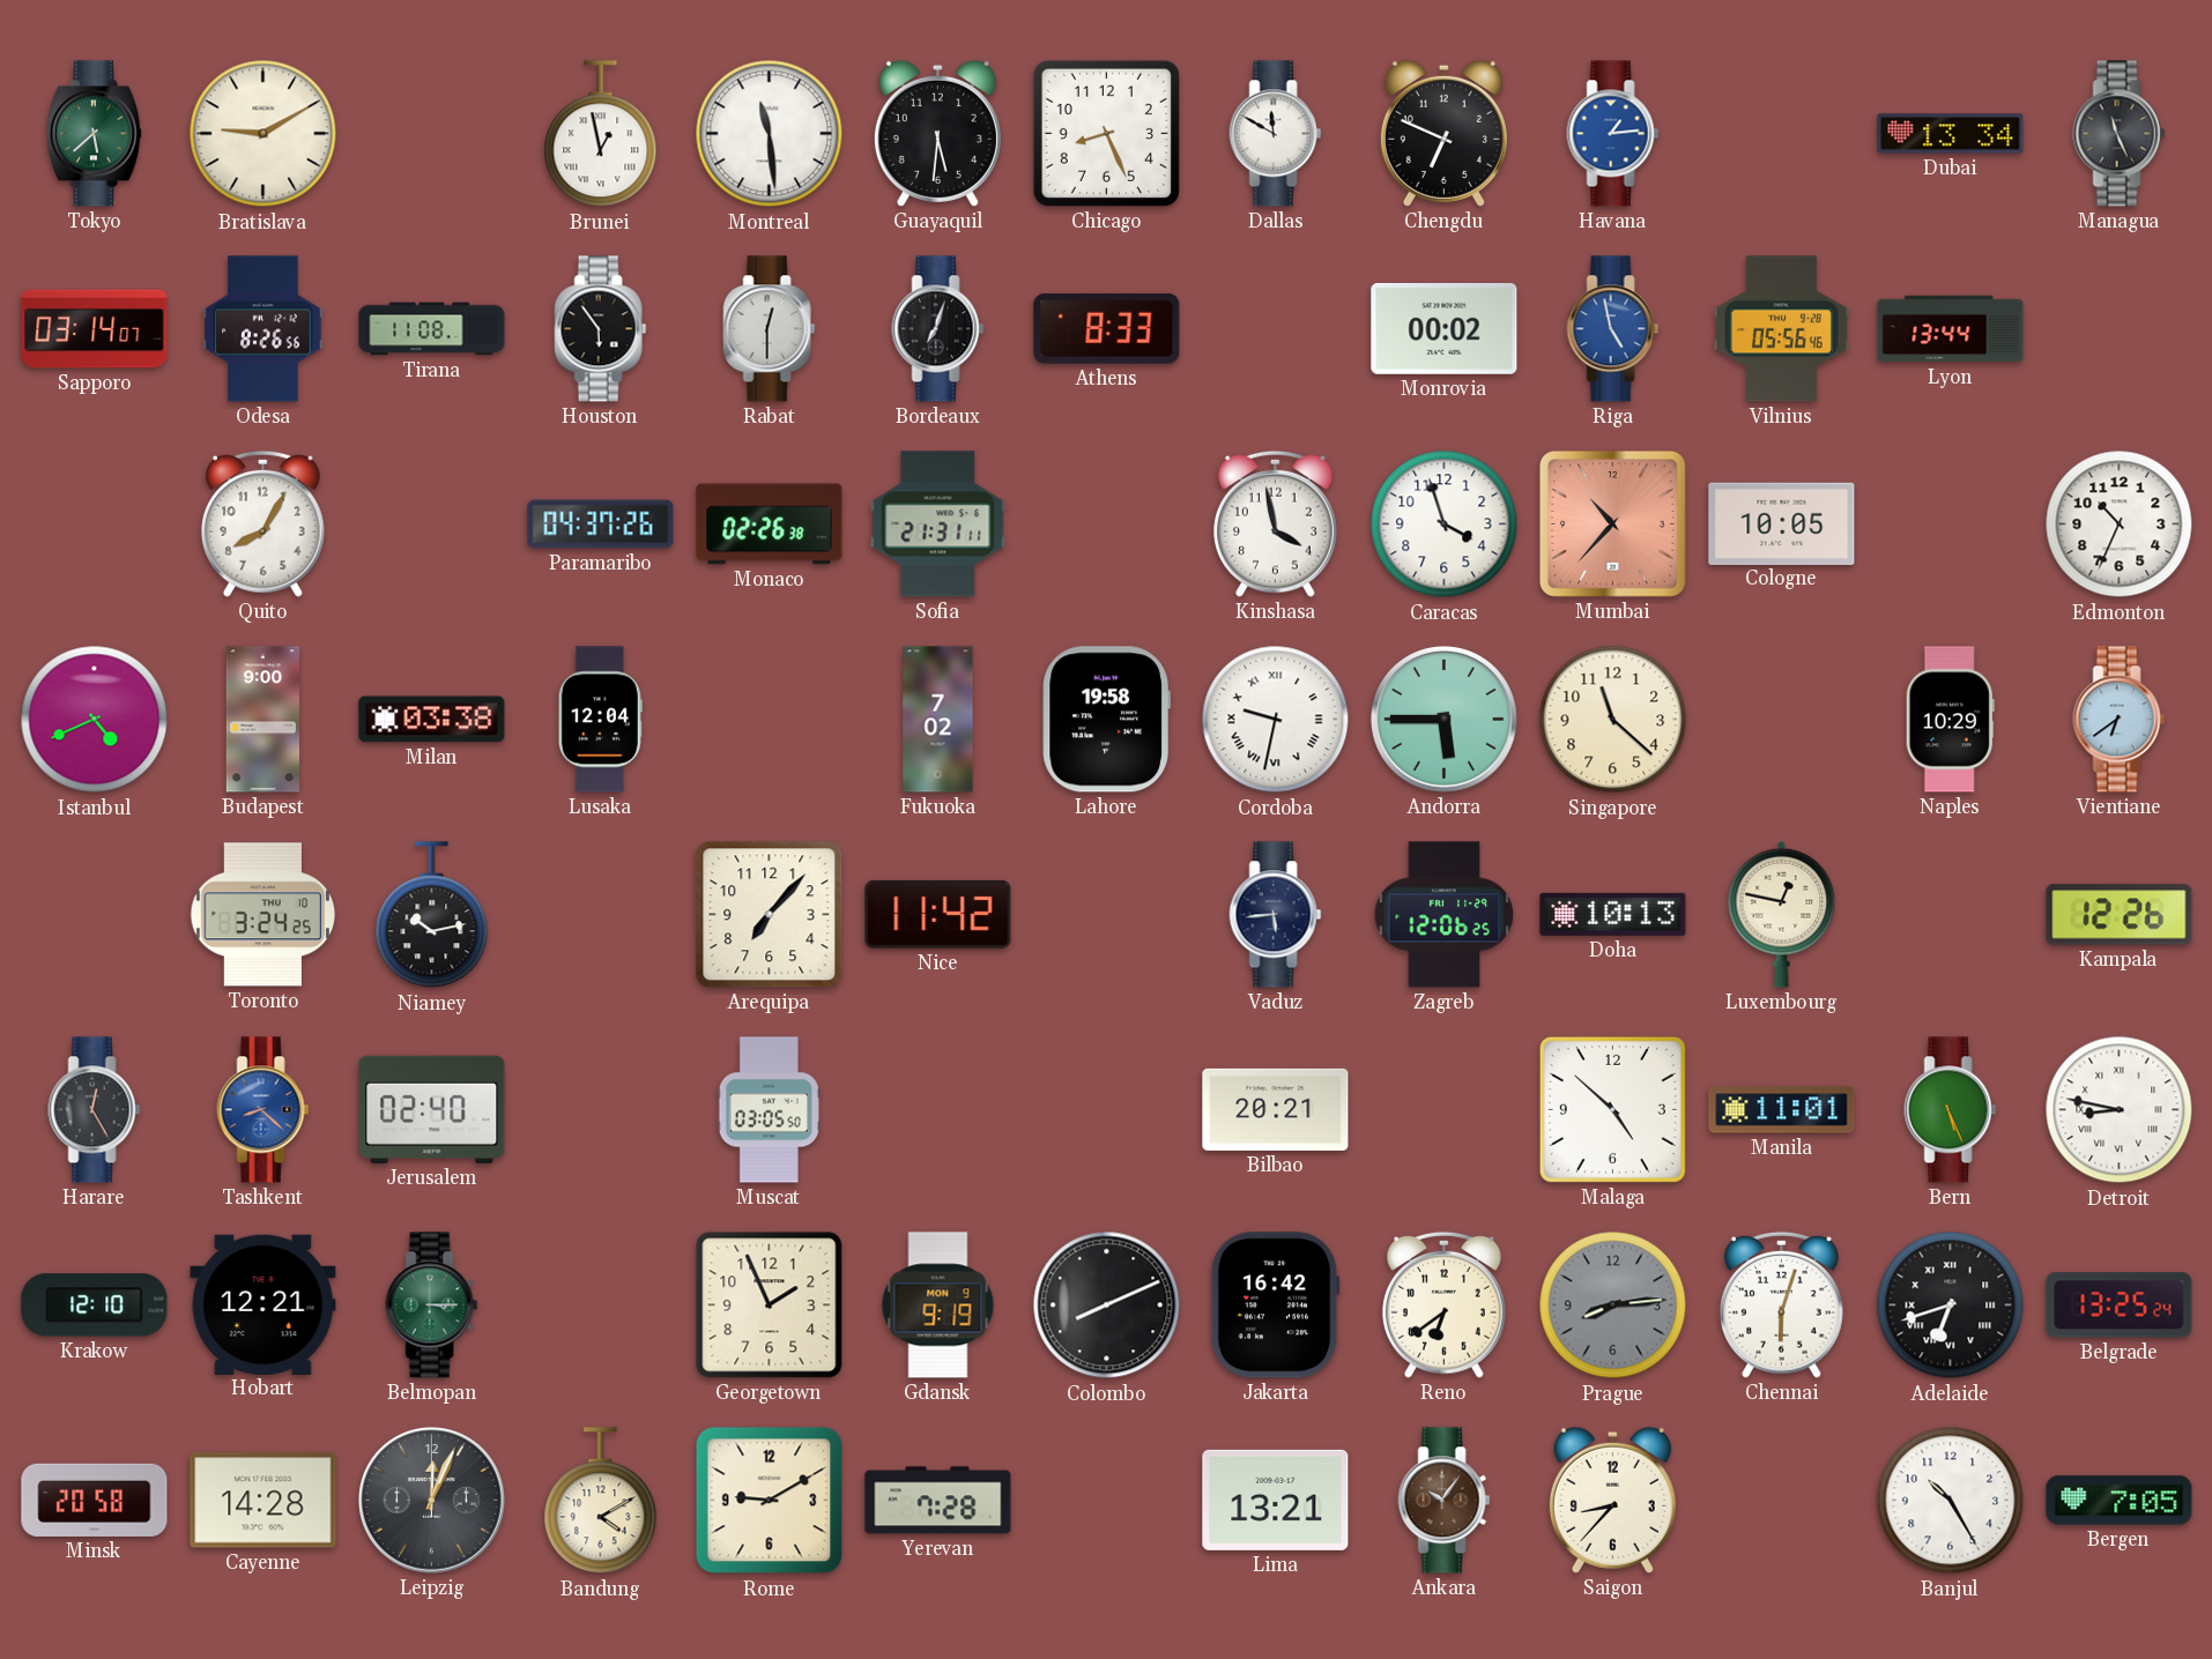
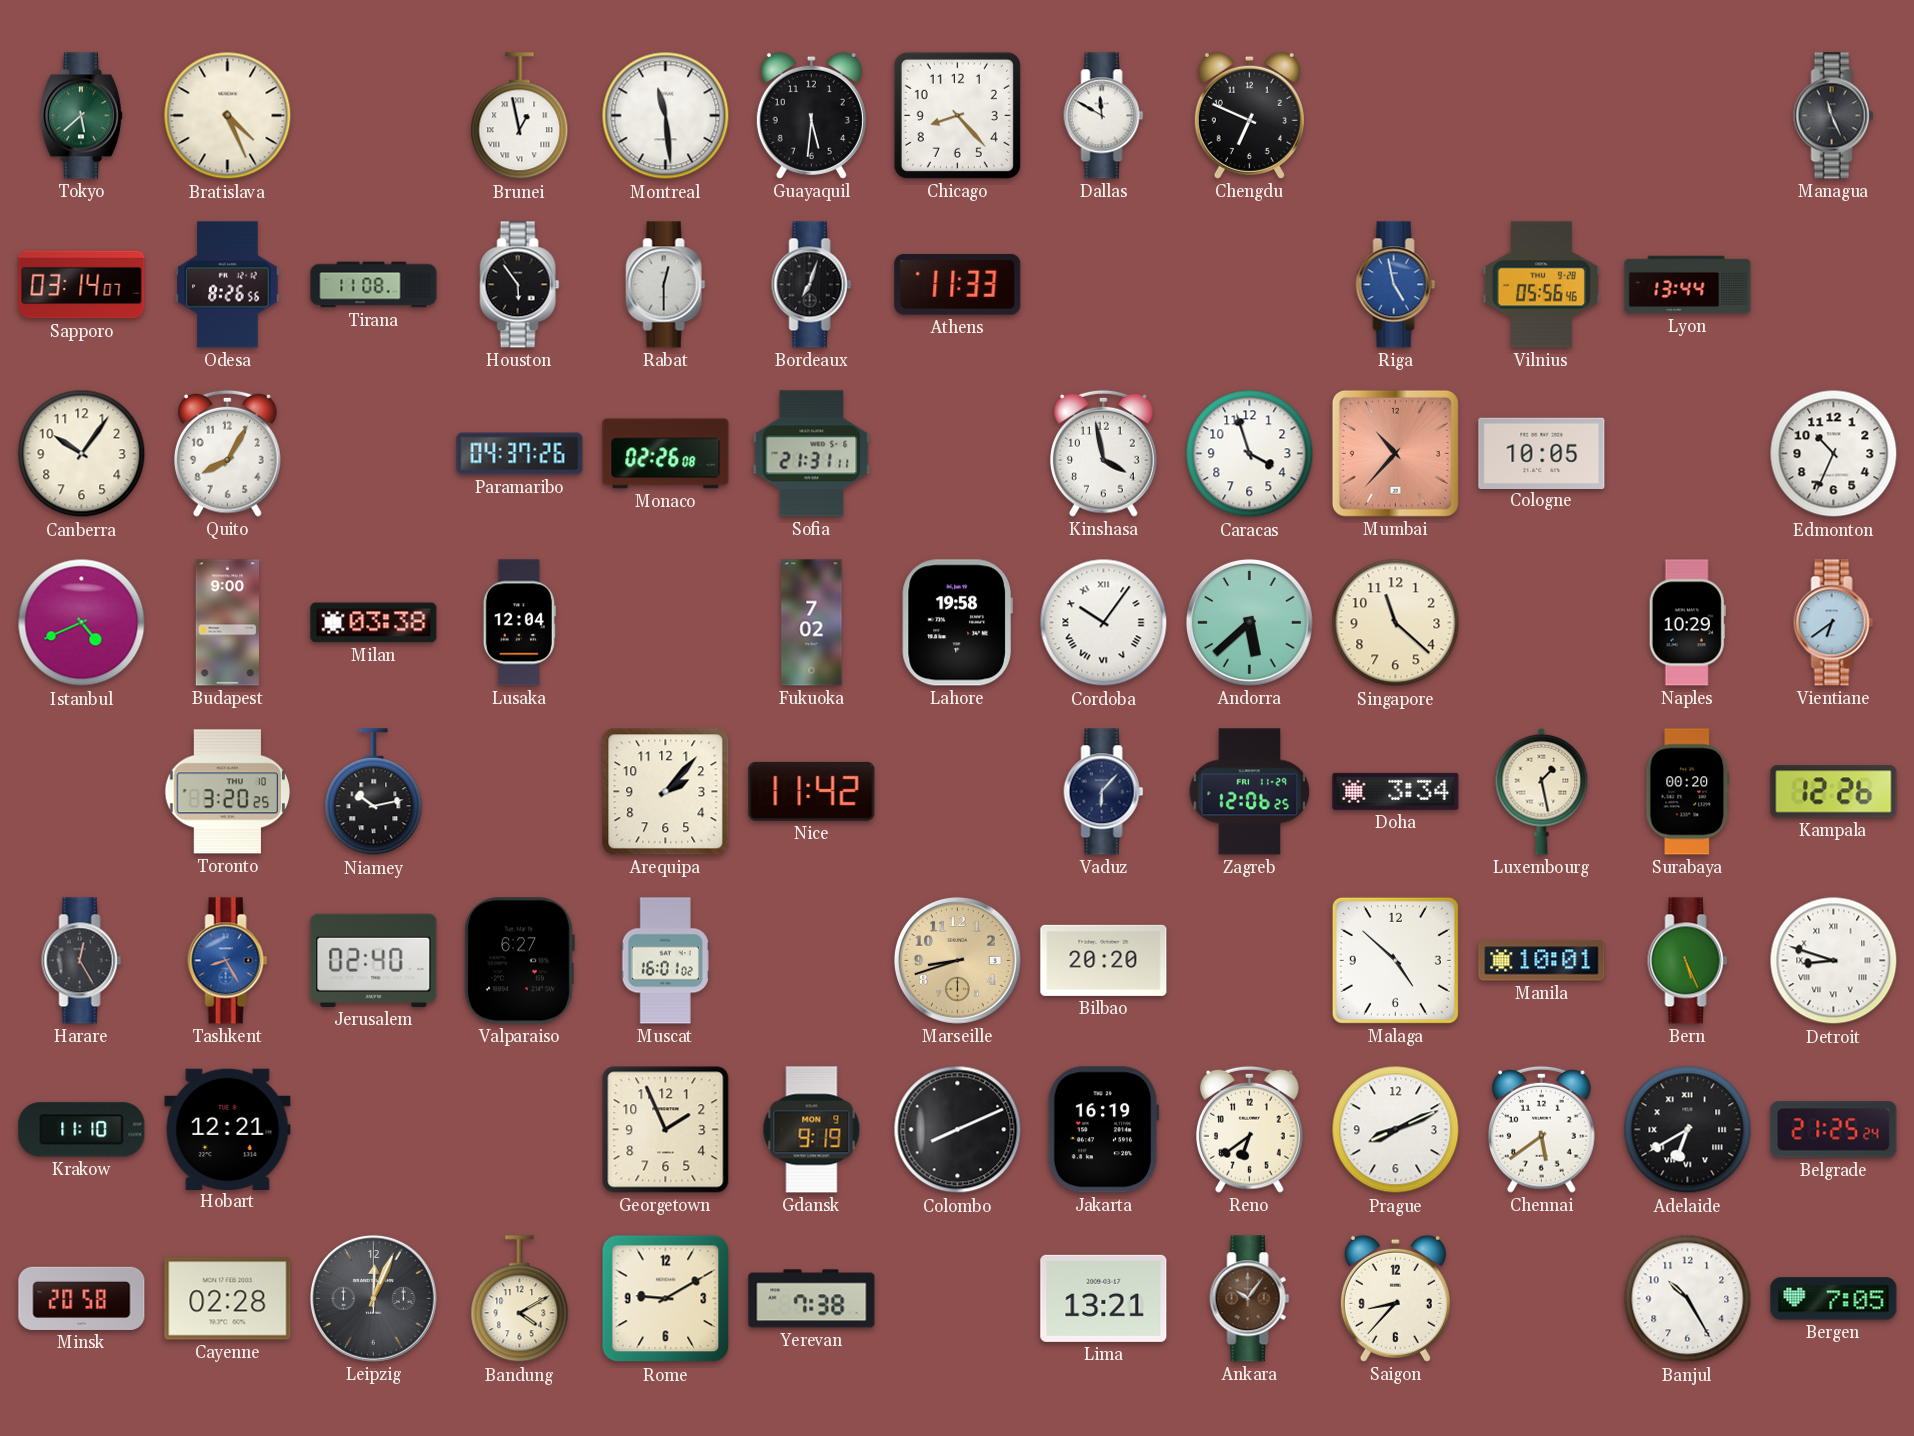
Bratislava: 9:10 -> 4:26 (228, 116)
Chicago: 8:26 -> 8:23 (957, 115)
Havana: 1:14 -> none (1613, 134)
Dubai: 13:34 -> none (1951, 134)
Athens: 8:33 -> 11:33 (958, 284)
Monrovia: 00:02 -> none (1445, 328)
Canberra: none -> 10:06 (82, 454)
Monaco: 02:26:38 -> 02:26:08 (666, 454)
Cordoba: 9:32 -> 10:06 (1104, 623)
Andorra: 5:45 -> 5:38 (1249, 622)
Toronto: 3:24 -> 3:20 (227, 792)
Arequipa: 7:07 -> 2:07 (666, 792)
Vaduz: 5:44 -> 6:07 (1104, 792)
Doha: 10:13 -> 3:34 (1396, 791)
Luxembourg: 12:47 -> 1:28 (1542, 791)
Surabaya: none -> 00:20 (1688, 792)
Tashkent: 8:22 -> 8:25 (228, 961)
Valparaiso: none -> 6:27 (519, 961)
Muscat: 03:05 -> 16:01 (665, 961)
Marseille: none -> 8:42 (957, 960)
Bilbao: 20:21 -> 20:20 (1104, 960)
Manila: 11:01 -> 10:01 (1542, 961)
Detroit: 8:47 -> 8:48 (1834, 961)
Krakow: 12:10 -> 11:10 (82, 1130)
Belmopan: 3:15 -> none (432, 1305)
Jakarta: 16:42 -> 16:19 (1103, 1130)
Prague: 8:14 -> 8:11 (1396, 1130)
Prague dial: grey -> white (1396, 1130)
Chennai: 6:03 -> 5:39 (1542, 1129)
Adelaide: 6:42 -> 6:40 (1688, 1130)
Belgrade: 13:25 -> 21:25 (1834, 1130)
Cayenne: 14:28 -> 02:28 (228, 1299)
Yerevan: 7:28 -> 7:38 (812, 1299)
